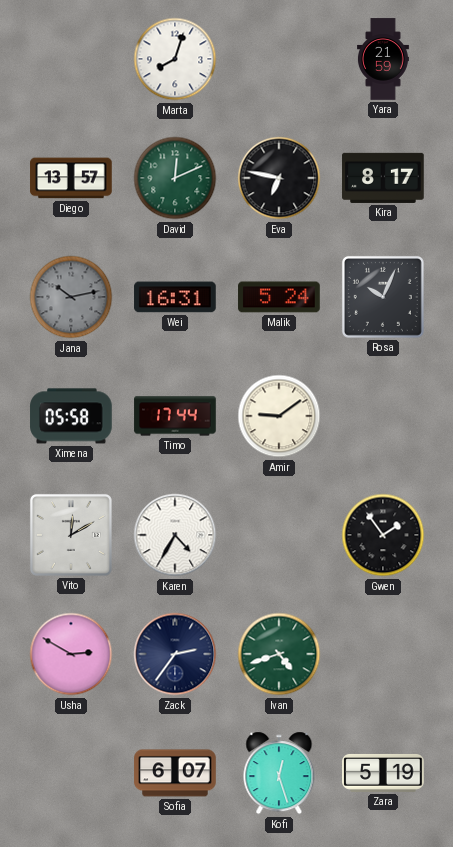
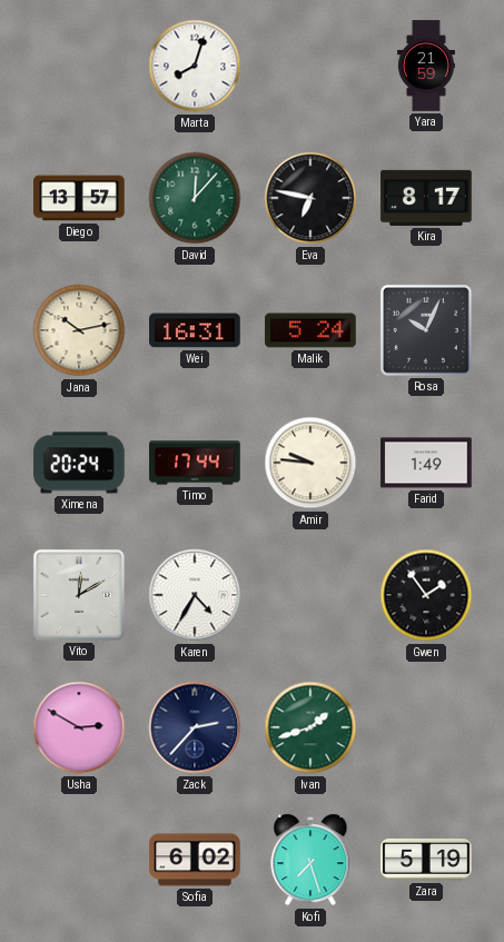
David: 12:11 -> 12:07 (195, 198)
Jana dial: grey -> cream (79, 330)
Ximena: 05:58 -> 20:24 (79, 463)
Amir: 9:09 -> 9:46 (310, 463)
Farid: none -> 1:49 (426, 463)
Zack: 2:36 -> 2:37 (195, 727)
Ivan: 4:42 -> 1:42 (310, 727)
Sofia: 6:07 -> 6:02 (195, 860)
Kofi: 12:27 -> 7:27 (310, 860)
